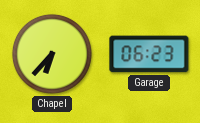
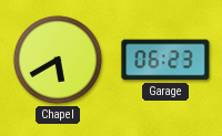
Chapel: 6:37 -> 5:40 (58, 60)
